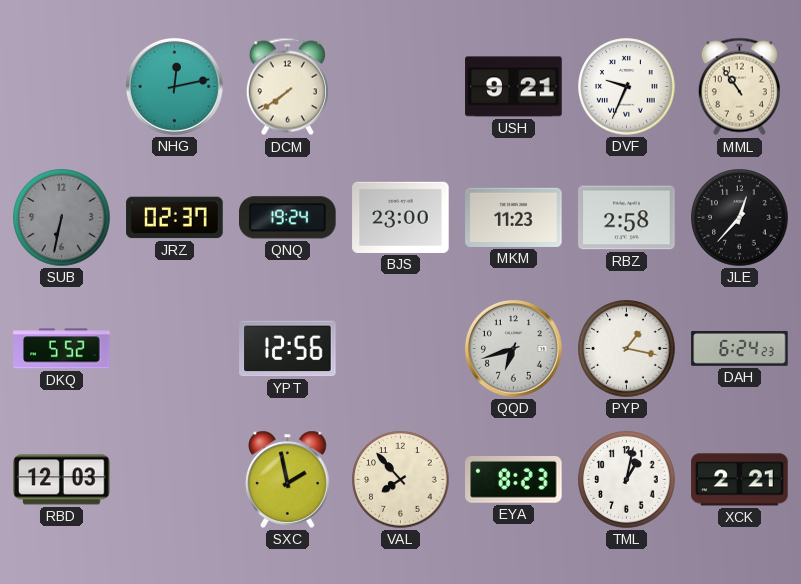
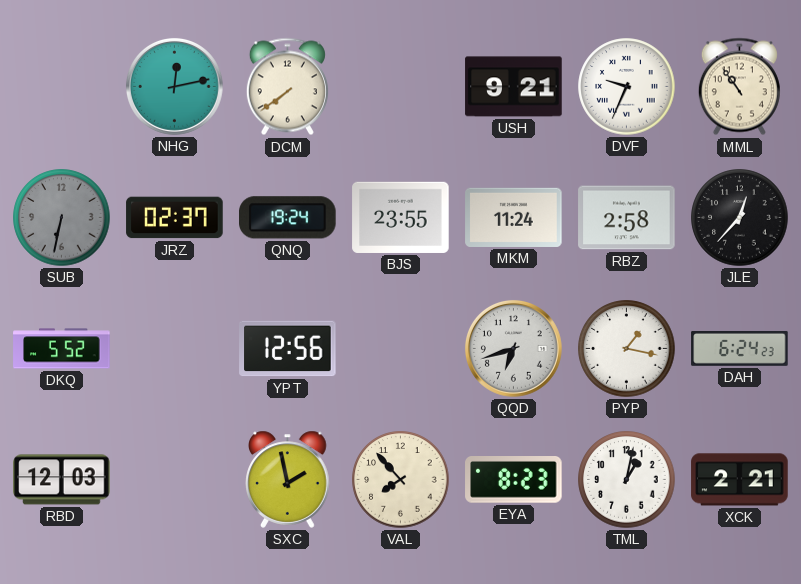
BJS: 23:00 -> 23:55 (401, 217)
MKM: 11:23 -> 11:24 (514, 217)
